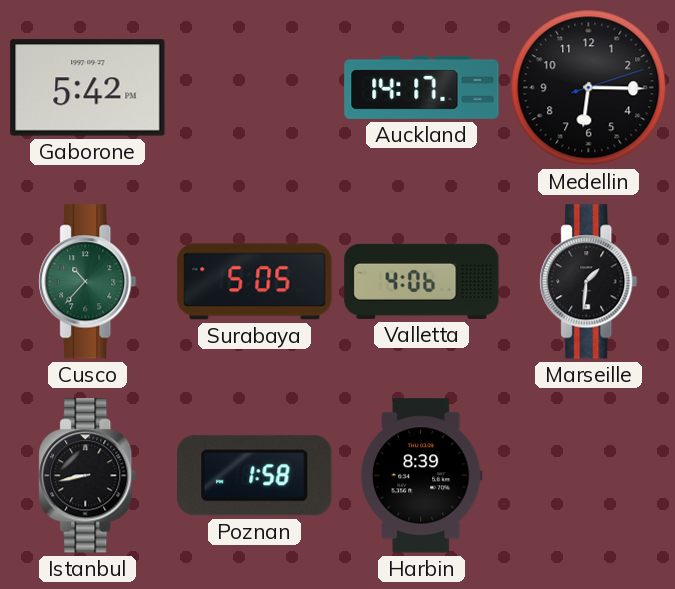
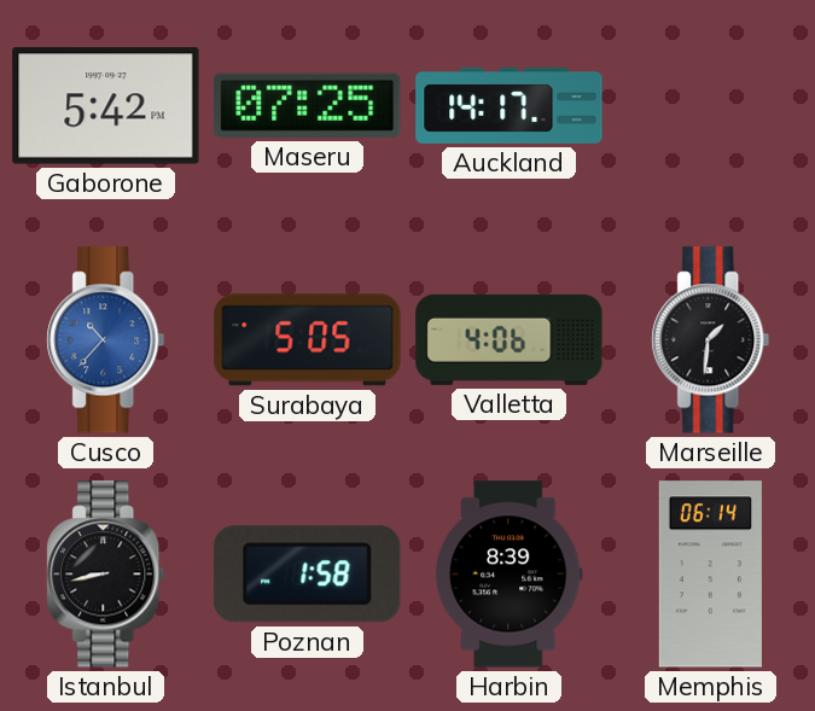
Maseru: none -> 07:25 (308, 105)
Medellin: 6:15 -> none (589, 88)
Cusco dial: green -> blue (106, 340)
Memphis: none -> 06:14 (710, 575)
